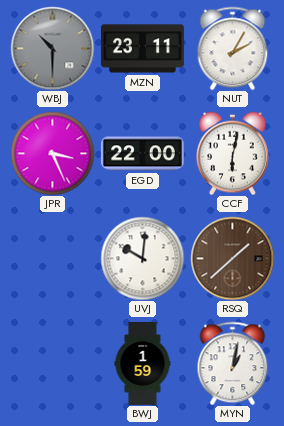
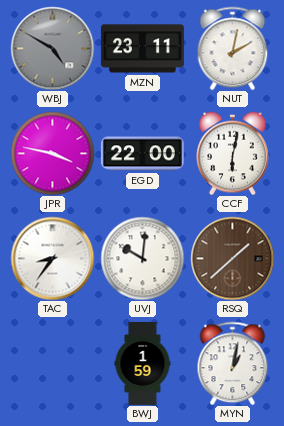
WBJ: 10:30 -> 4:50 (52, 48)
NUT: 2:05 -> 2:02 (233, 48)
JPR: 3:26 -> 3:47 (52, 153)
TAC: none -> 8:36 (52, 258)
